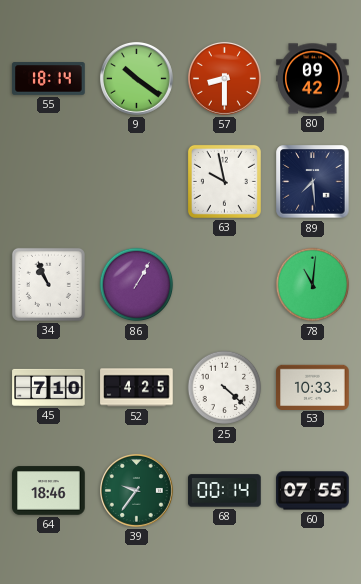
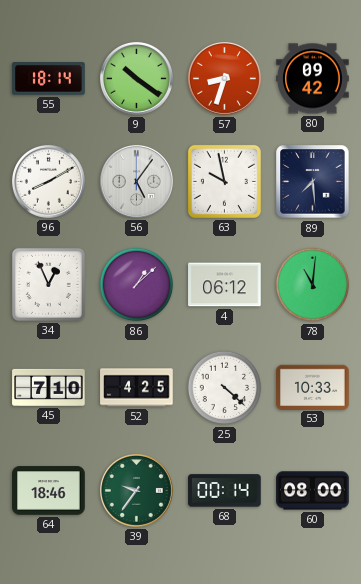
57: 8:30 -> 8:33 (224, 78)
96: none -> 8:10 (48, 181)
56: none -> 5:06 (136, 181)
34: 10:56 -> 12:56 (48, 284)
86: 1:05 -> 1:08 (137, 285)
4: none -> 06:12 (225, 285)
60: 07:55 -> 08:00 (313, 491)
